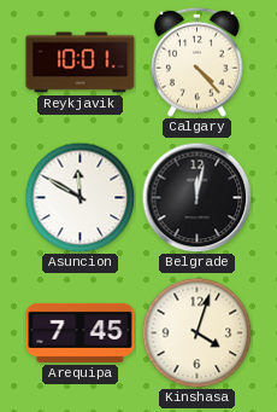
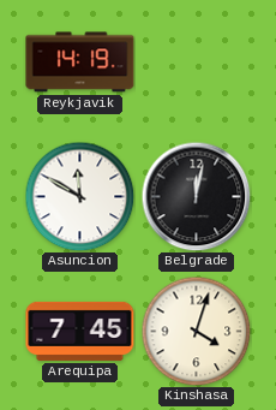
Reykjavik: 10:01 -> 14:19 (80, 63)
Calgary: 4:23 -> none (198, 62)
